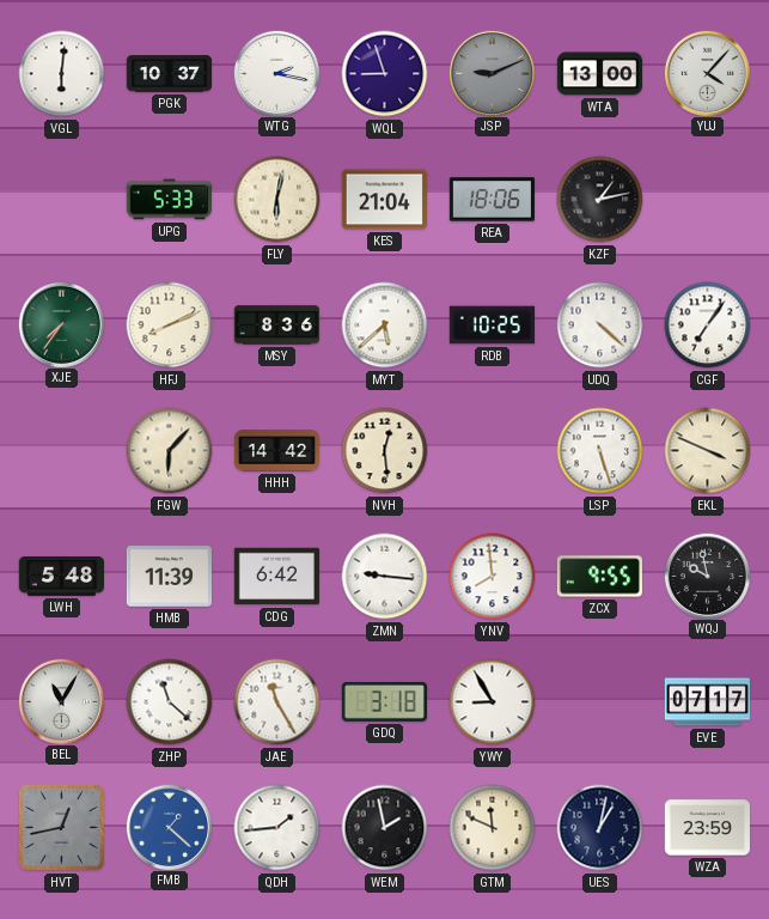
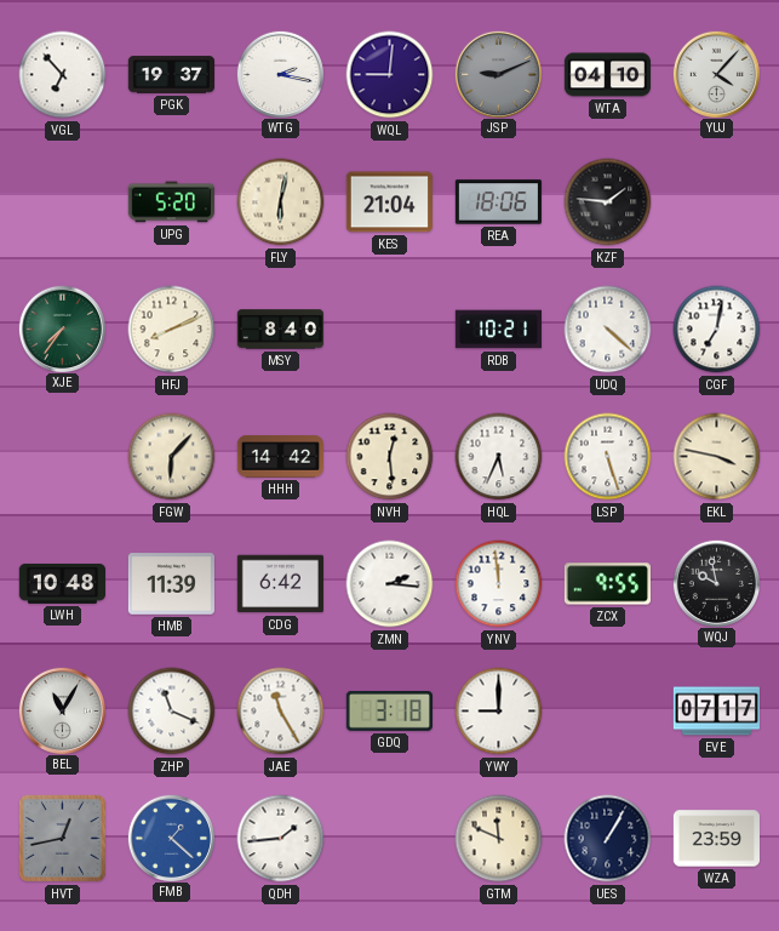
VGL: 6:01 -> 6:53 (63, 75)
PGK: 10:37 -> 19:37 (171, 75)
WQL: 8:57 -> 9:01 (390, 75)
WTA: 13:00 -> 04:10 (607, 75)
UPG: 5:33 -> 5:20 (171, 202)
KZF: 1:13 -> 1:46 (608, 202)
MSY: 8:36 -> 8:40 (280, 330)
MYT: 5:38 -> none (385, 325)
RDB: 10:25 -> 10:21 (498, 330)
CGF: 7:06 -> 7:02 (717, 330)
HQL: none -> 5:34 (499, 457)
EKL: 3:49 -> 3:47 (717, 457)
LWH: 5:48 -> 10:48 (62, 584)
ZMN: 9:16 -> 2:16 (390, 584)
YNV: 7:59 -> 11:59 (499, 584)
ZHP: 11:22 -> 11:19 (172, 712)
YWY: 8:55 -> 9:00 (499, 712)
WEM: 1:58 -> none (385, 828)
UES: 1:02 -> 1:05 (608, 839)
